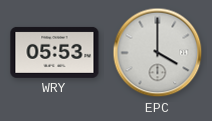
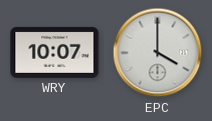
WRY: 05:53 -> 10:07 (55, 52)
